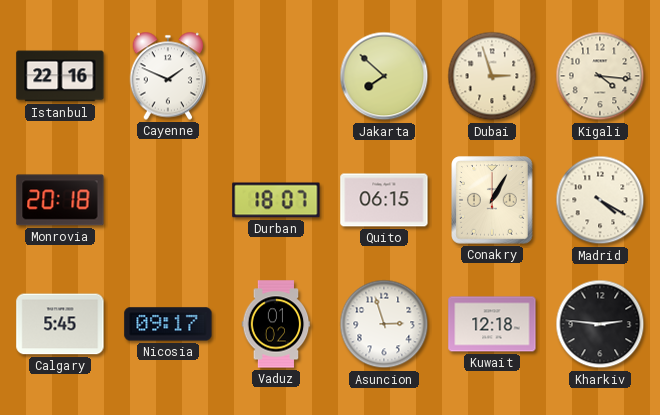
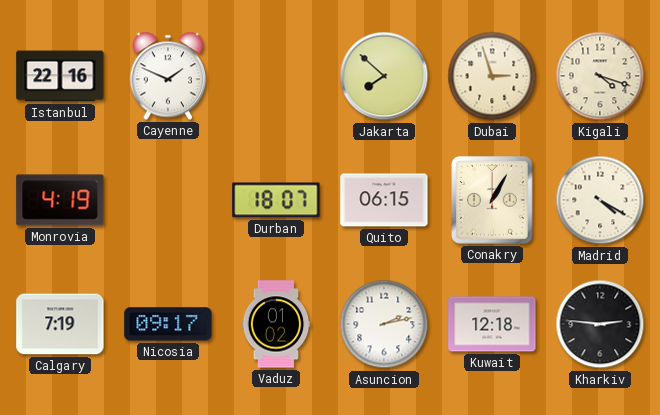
Kigali: 4:16 -> 4:18 (600, 76)
Monrovia: 20:18 -> 4:19 (60, 200)
Calgary: 5:45 -> 7:19 (60, 324)
Asuncion: 2:57 -> 2:13 (384, 324)
